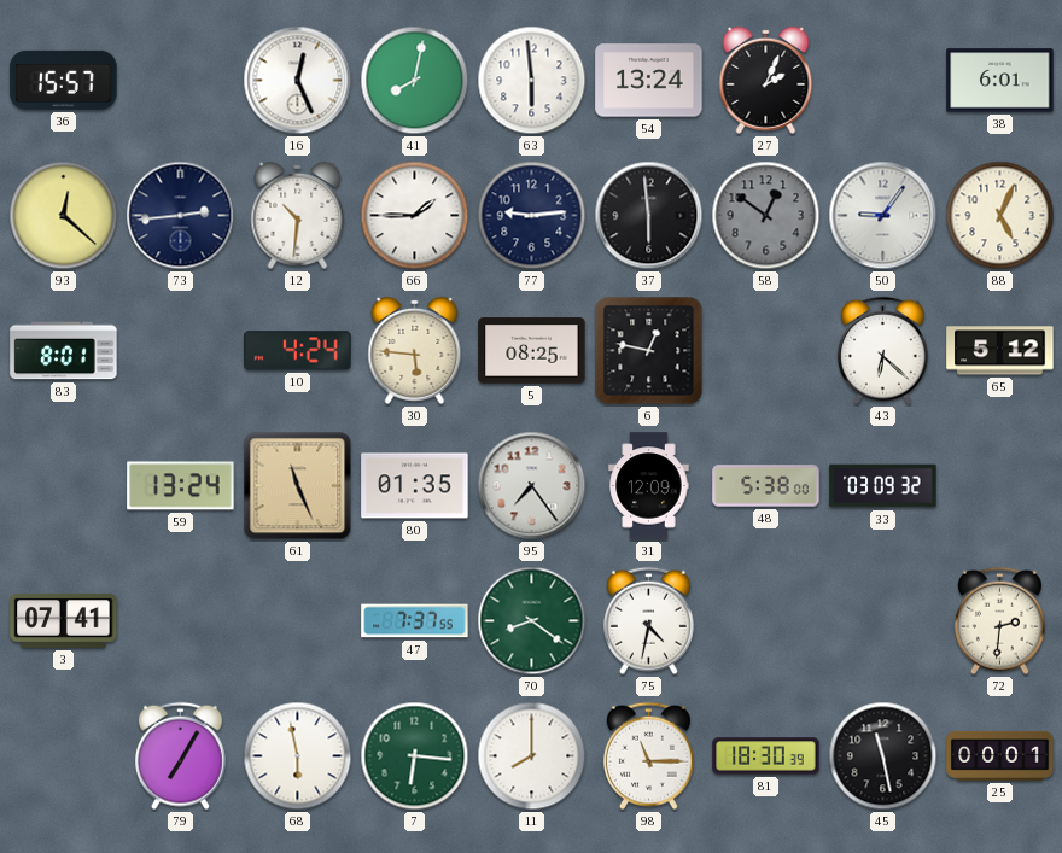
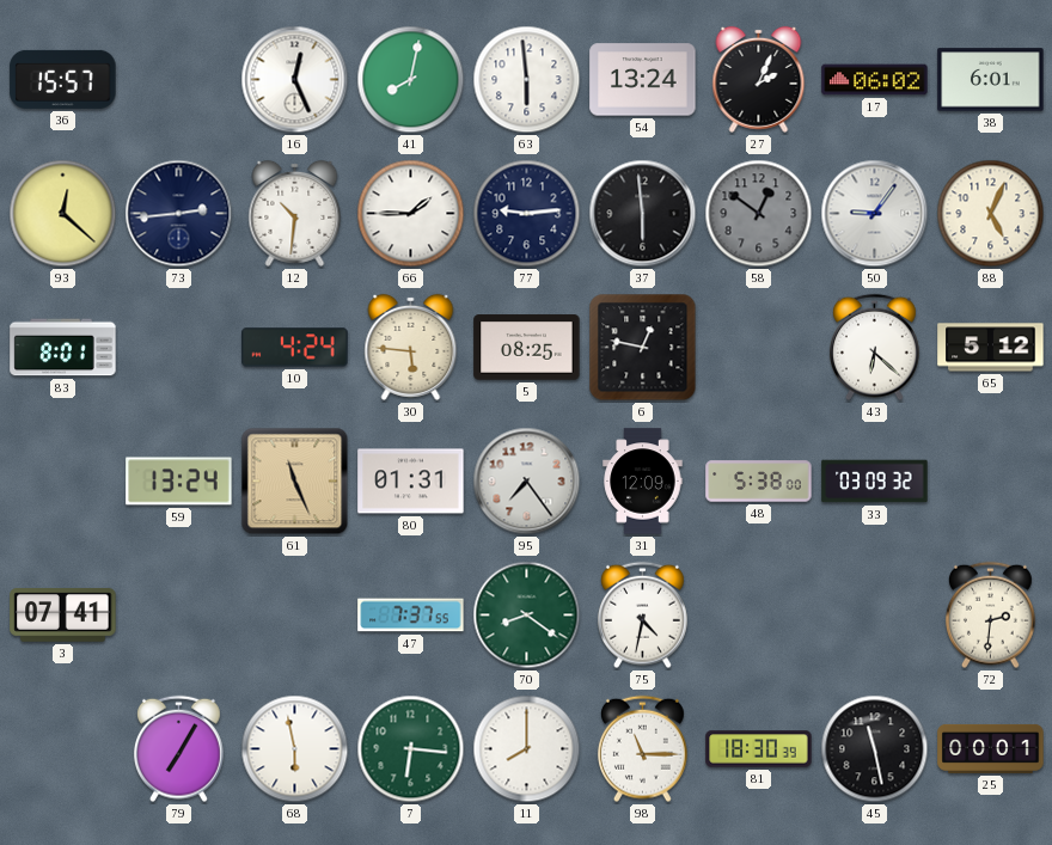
17: none -> 06:02 (875, 80)
80: 01:35 -> 01:31 (411, 482)
